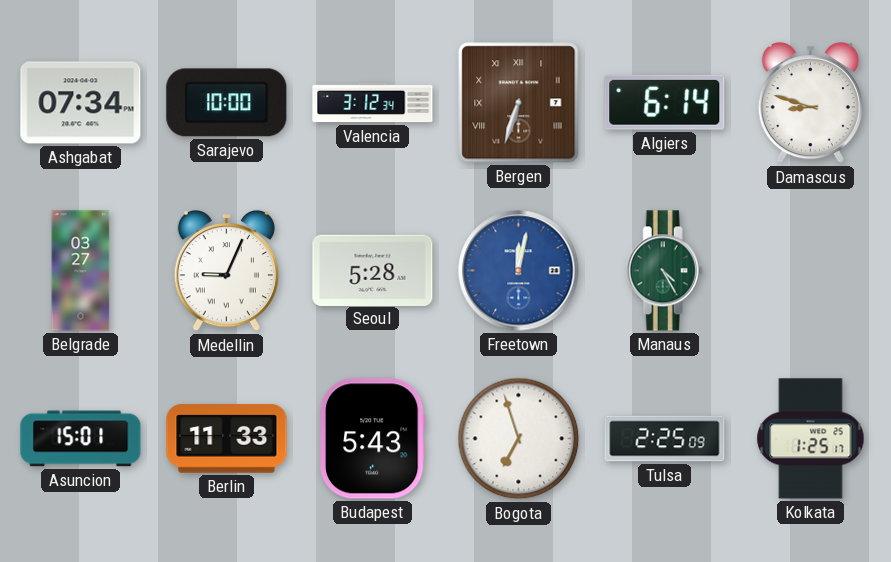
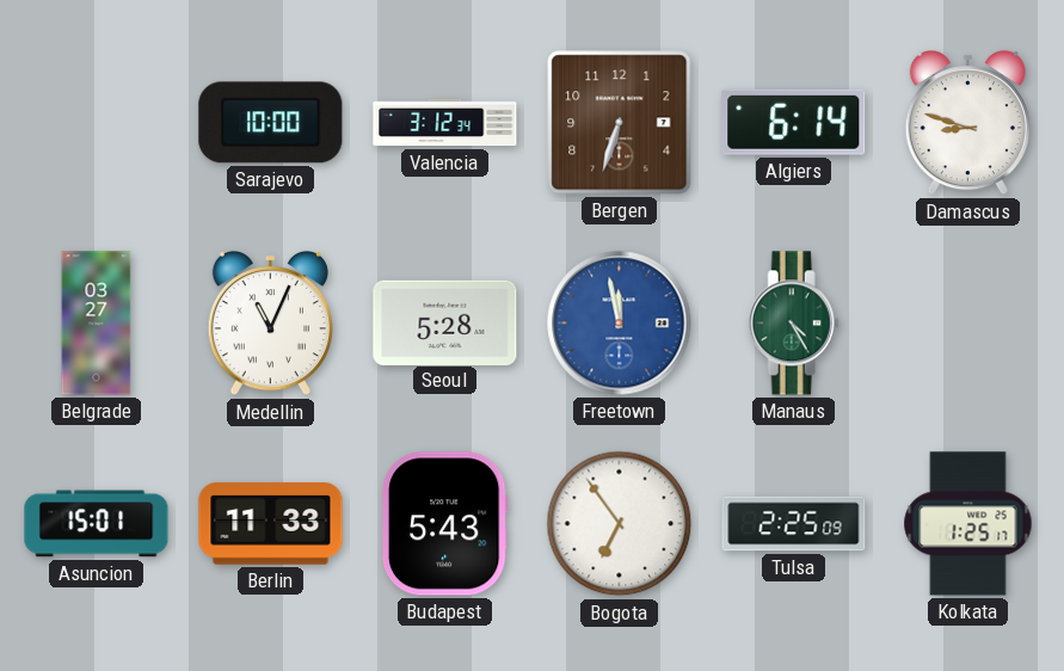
Ashgabat: 07:34 -> none (81, 103)
Bergen numerals: Roman -> Arabic (620, 123)
Medellin: 9:04 -> 11:04 (270, 325)
Freetown: 12:02 -> 11:58 (620, 324)
Bogota: 6:57 -> 6:54 (620, 524)
